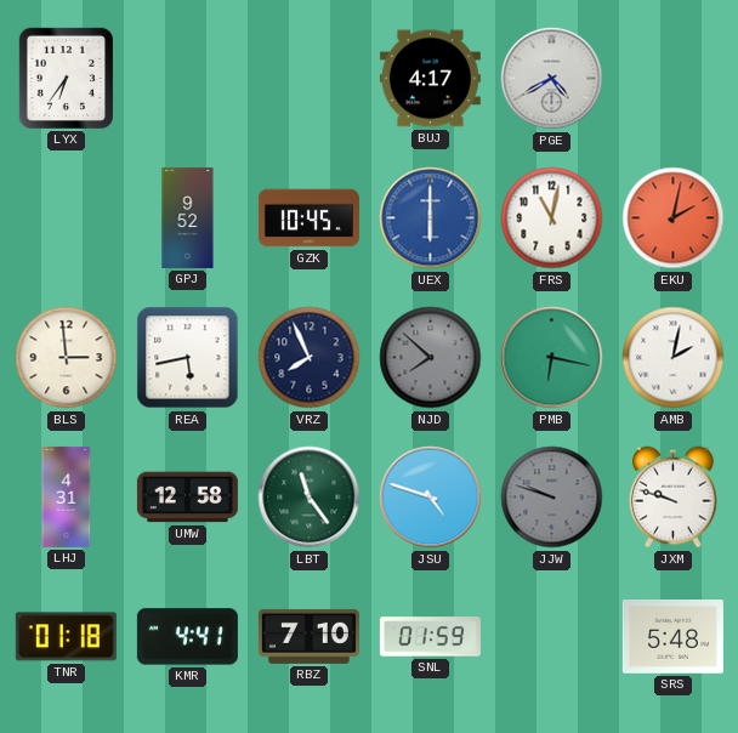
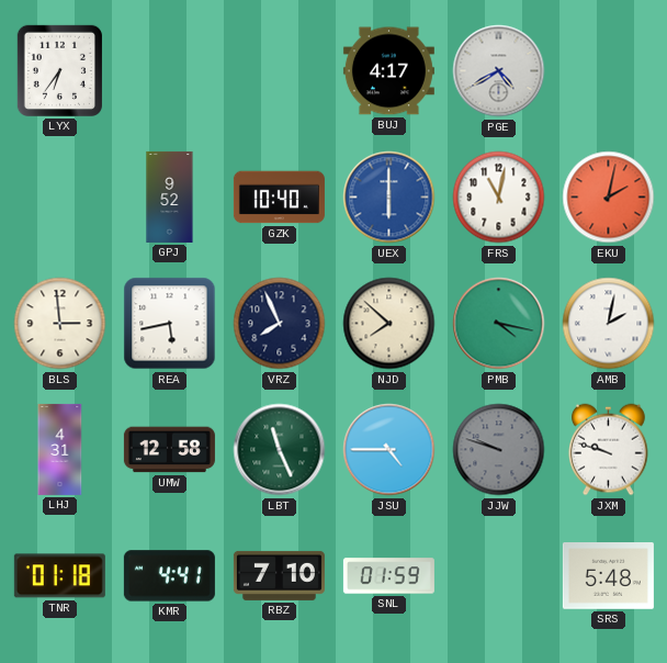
GZK: 10:45 -> 10:40 (279, 198)
NJD dial: grey -> cream (389, 324)
PMB: 6:17 -> 4:17 (499, 324)
LBT: 11:24 -> 11:26 (280, 450)
JSU: 4:48 -> 4:45 (389, 450)
